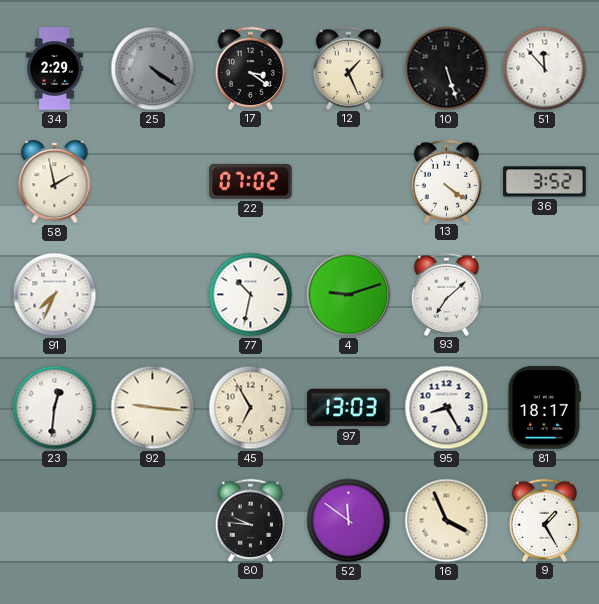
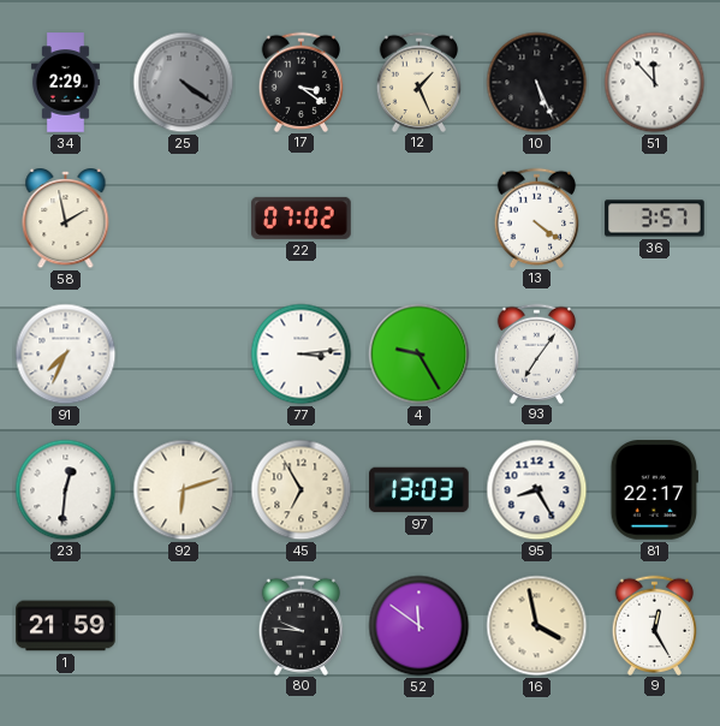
10: 5:27 -> 5:26 (537, 83)
36: 3:52 -> 3:57 (655, 219)
77: 10:32 -> 3:14 (302, 355)
4: 9:12 -> 9:25 (419, 355)
93: 7:08 -> 7:06 (537, 353)
92: 9:16 -> 6:12 (184, 490)
81: 18:17 -> 22:17 (654, 490)
1: none -> 21:59 (66, 626)
16: 3:56 -> 3:58 (537, 626)
9: 1:25 -> 12:25 (655, 625)
